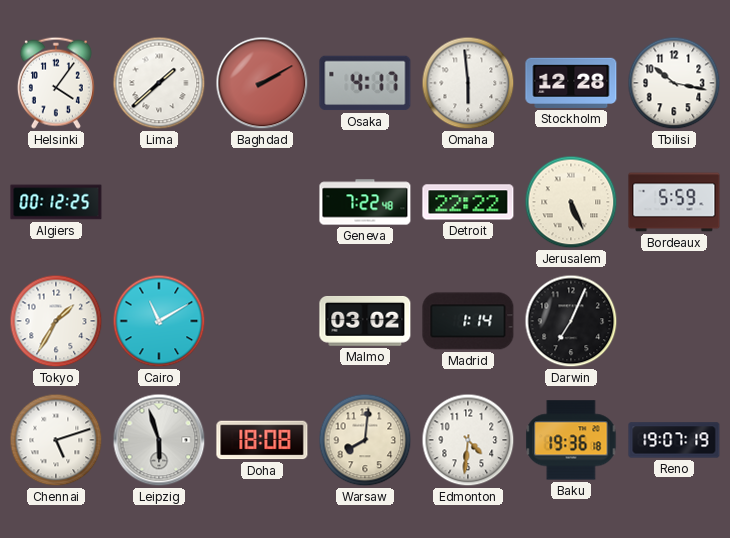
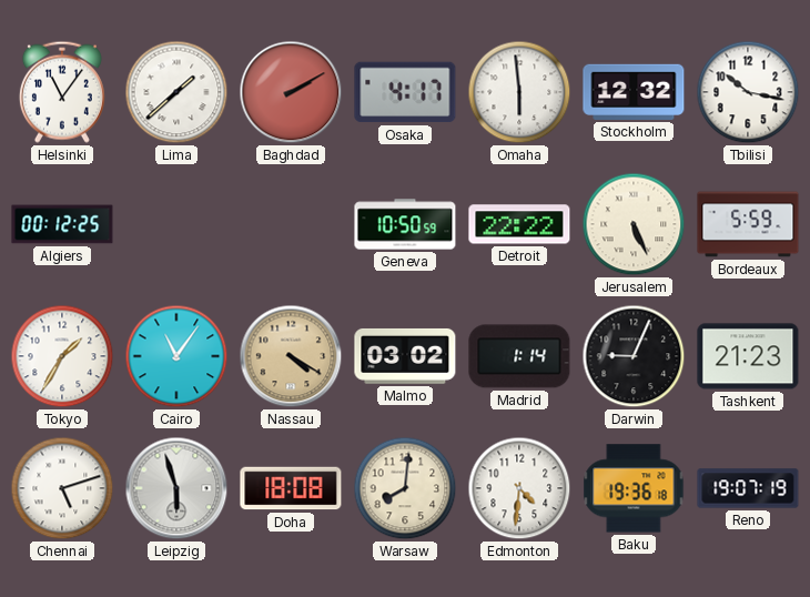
Helsinki: 4:06 -> 11:06 (62, 92)
Stockholm: 12:28 -> 12:32 (634, 92)
Geneva: 7:22 -> 10:50 (405, 224)
Cairo: 11:10 -> 11:06 (176, 356)
Nassau: none -> 4:20 (291, 356)
Darwin: 7:04 -> 9:04 (634, 356)
Tashkent: none -> 21:23 (748, 356)
